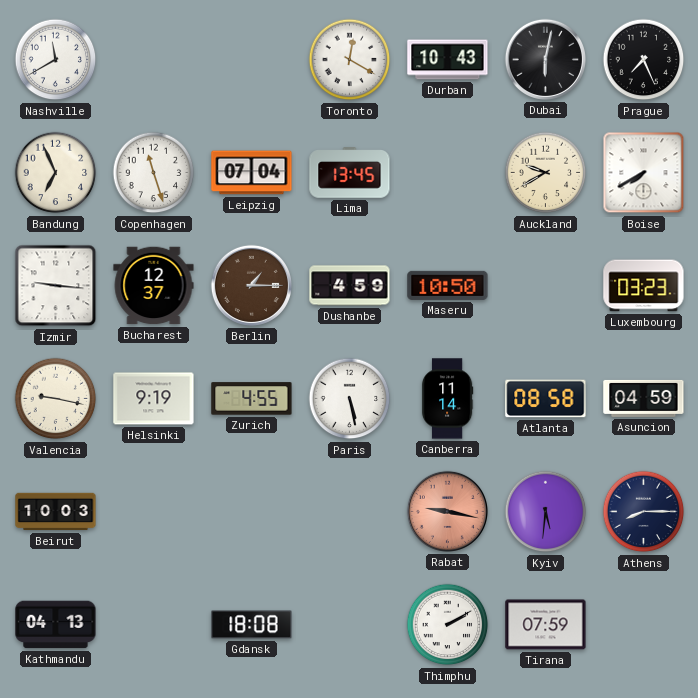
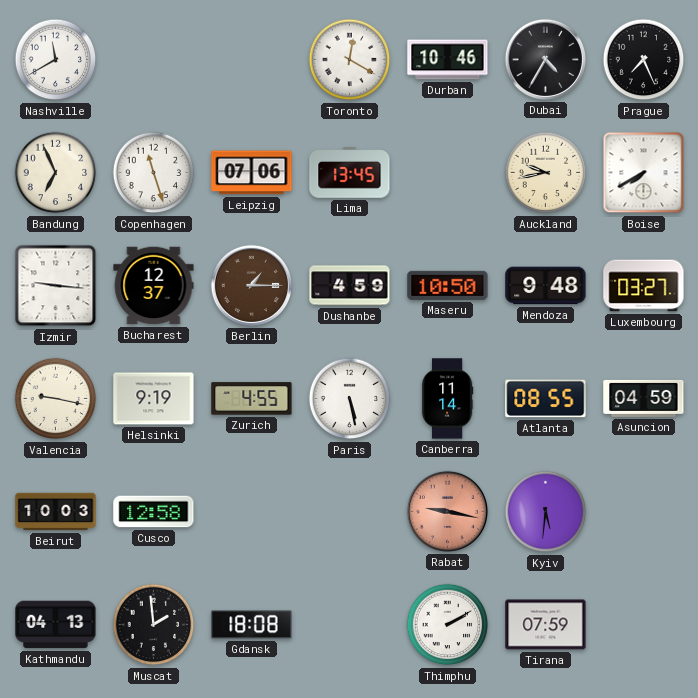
Durban: 10:43 -> 10:46 (448, 60)
Dubai: 6:02 -> 4:35 (545, 59)
Leipzig: 07:04 -> 07:06 (252, 173)
Auckland: 9:40 -> 9:43 (546, 173)
Mendoza: none -> 9:48 (546, 286)
Luxembourg: 03:23 -> 03:27 (644, 286)
Atlanta: 08:58 -> 08:55 (546, 399)
Cusco: none -> 12:58 (154, 512)
Athens: 8:15 -> none (644, 512)
Muscat: none -> 1:59 (154, 625)
